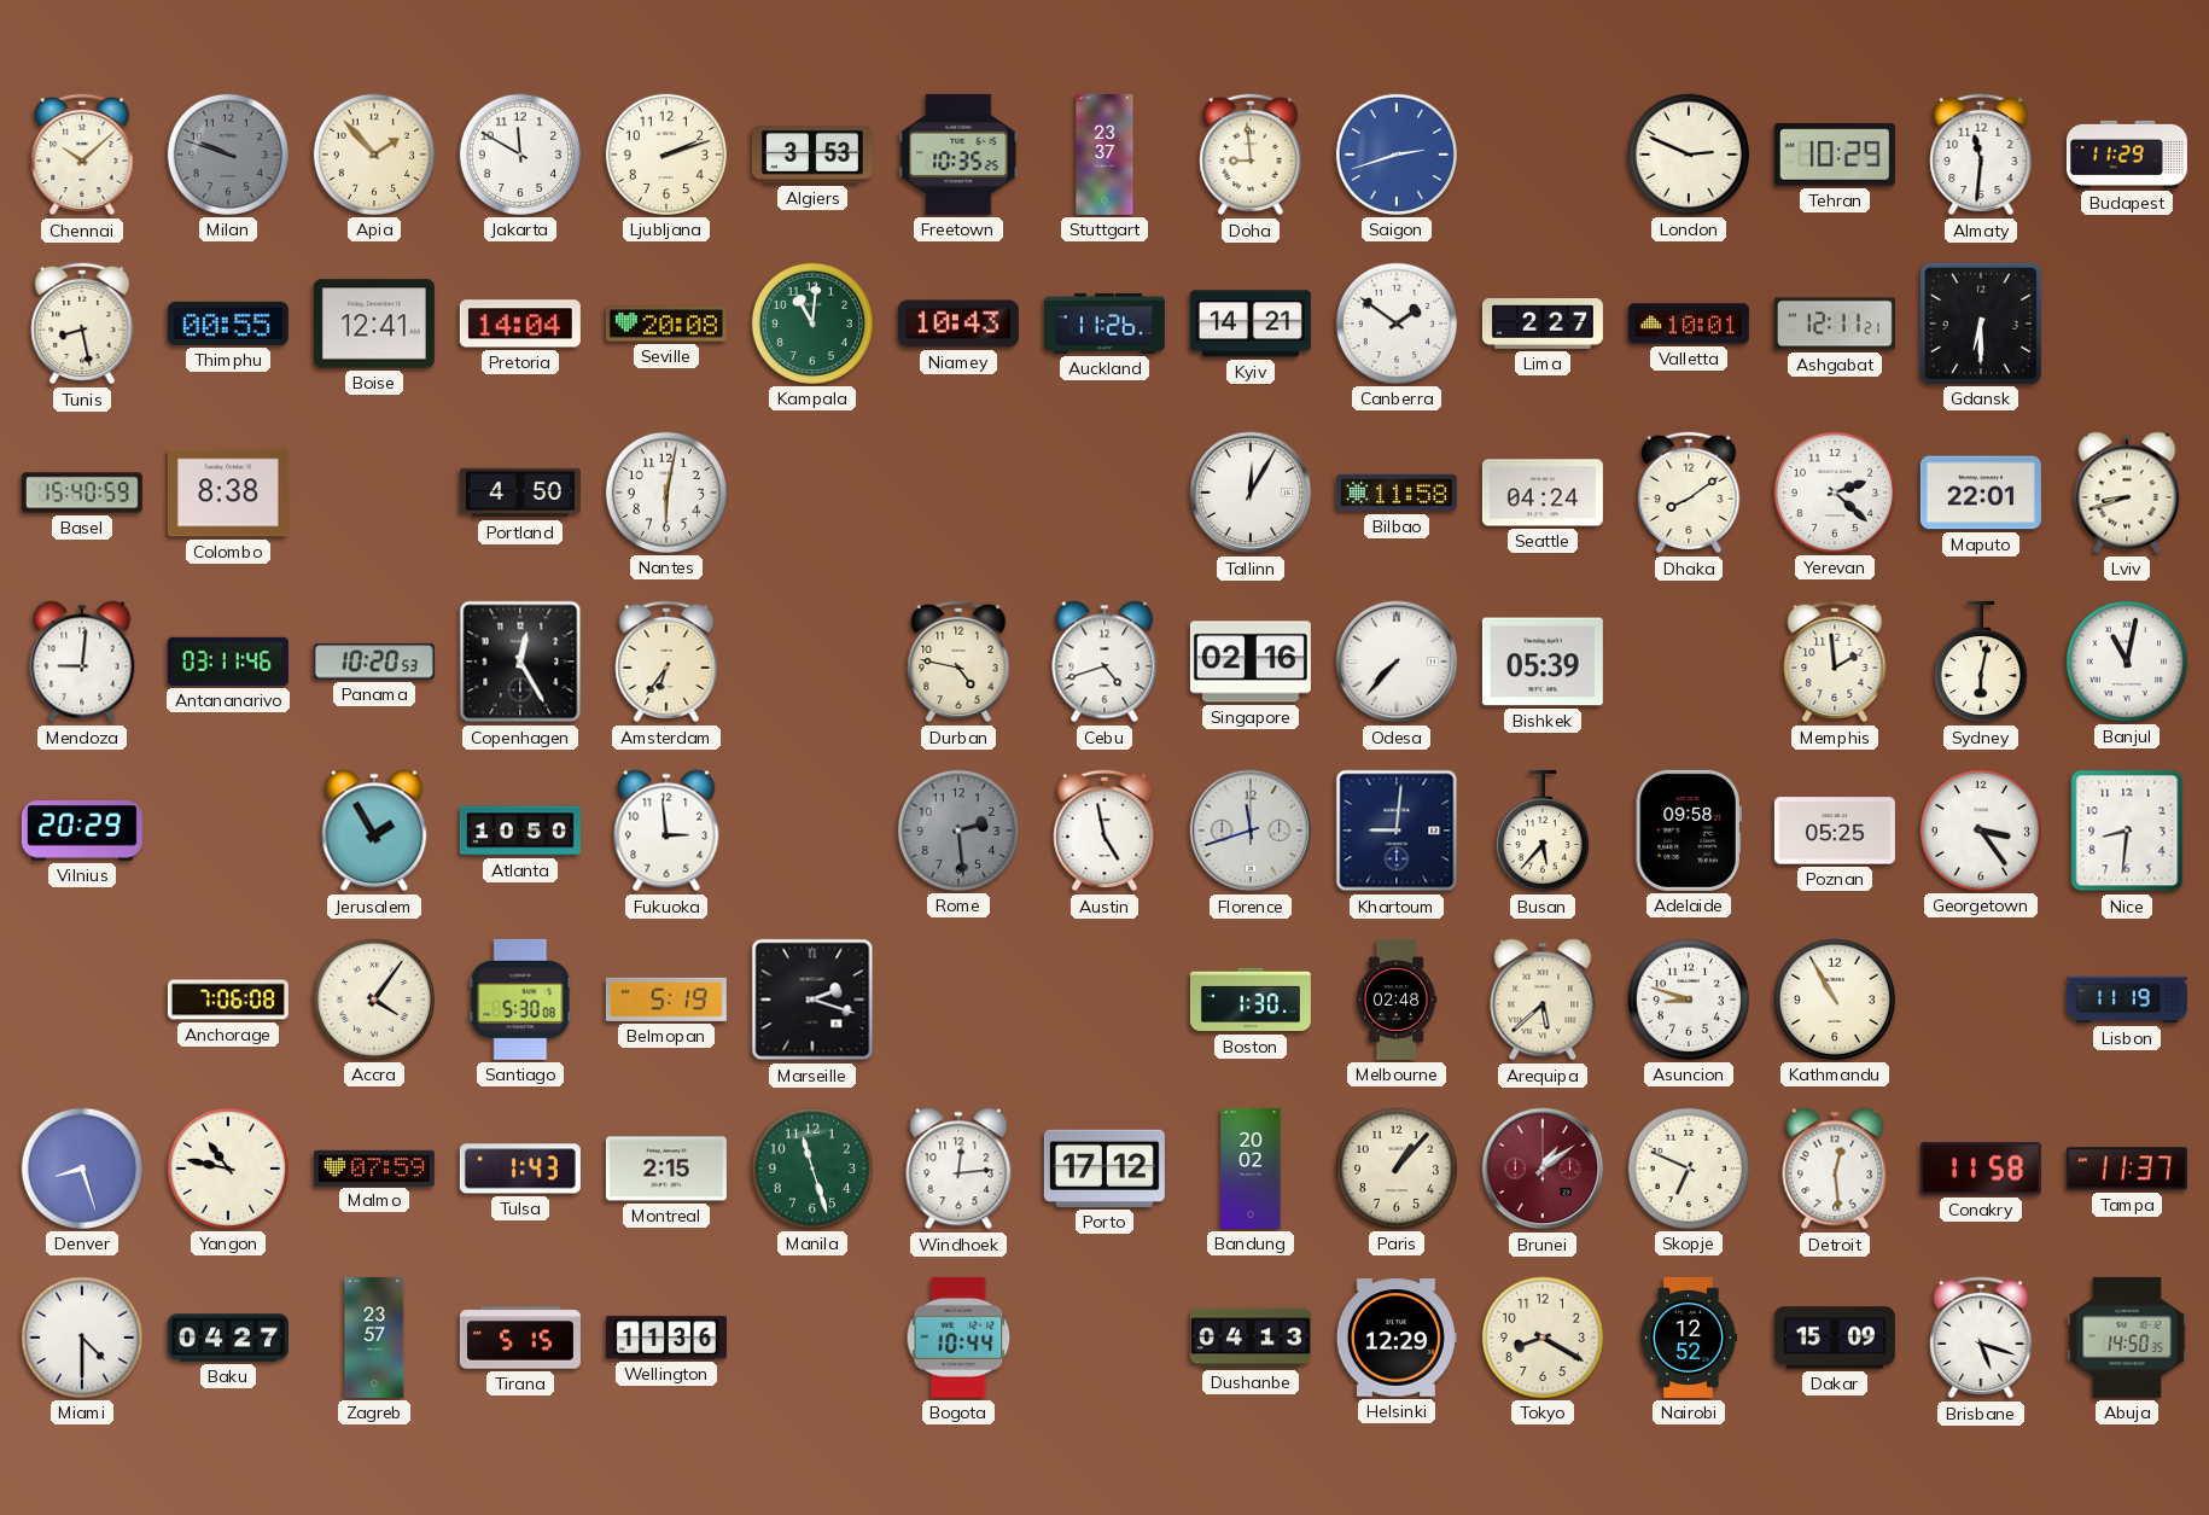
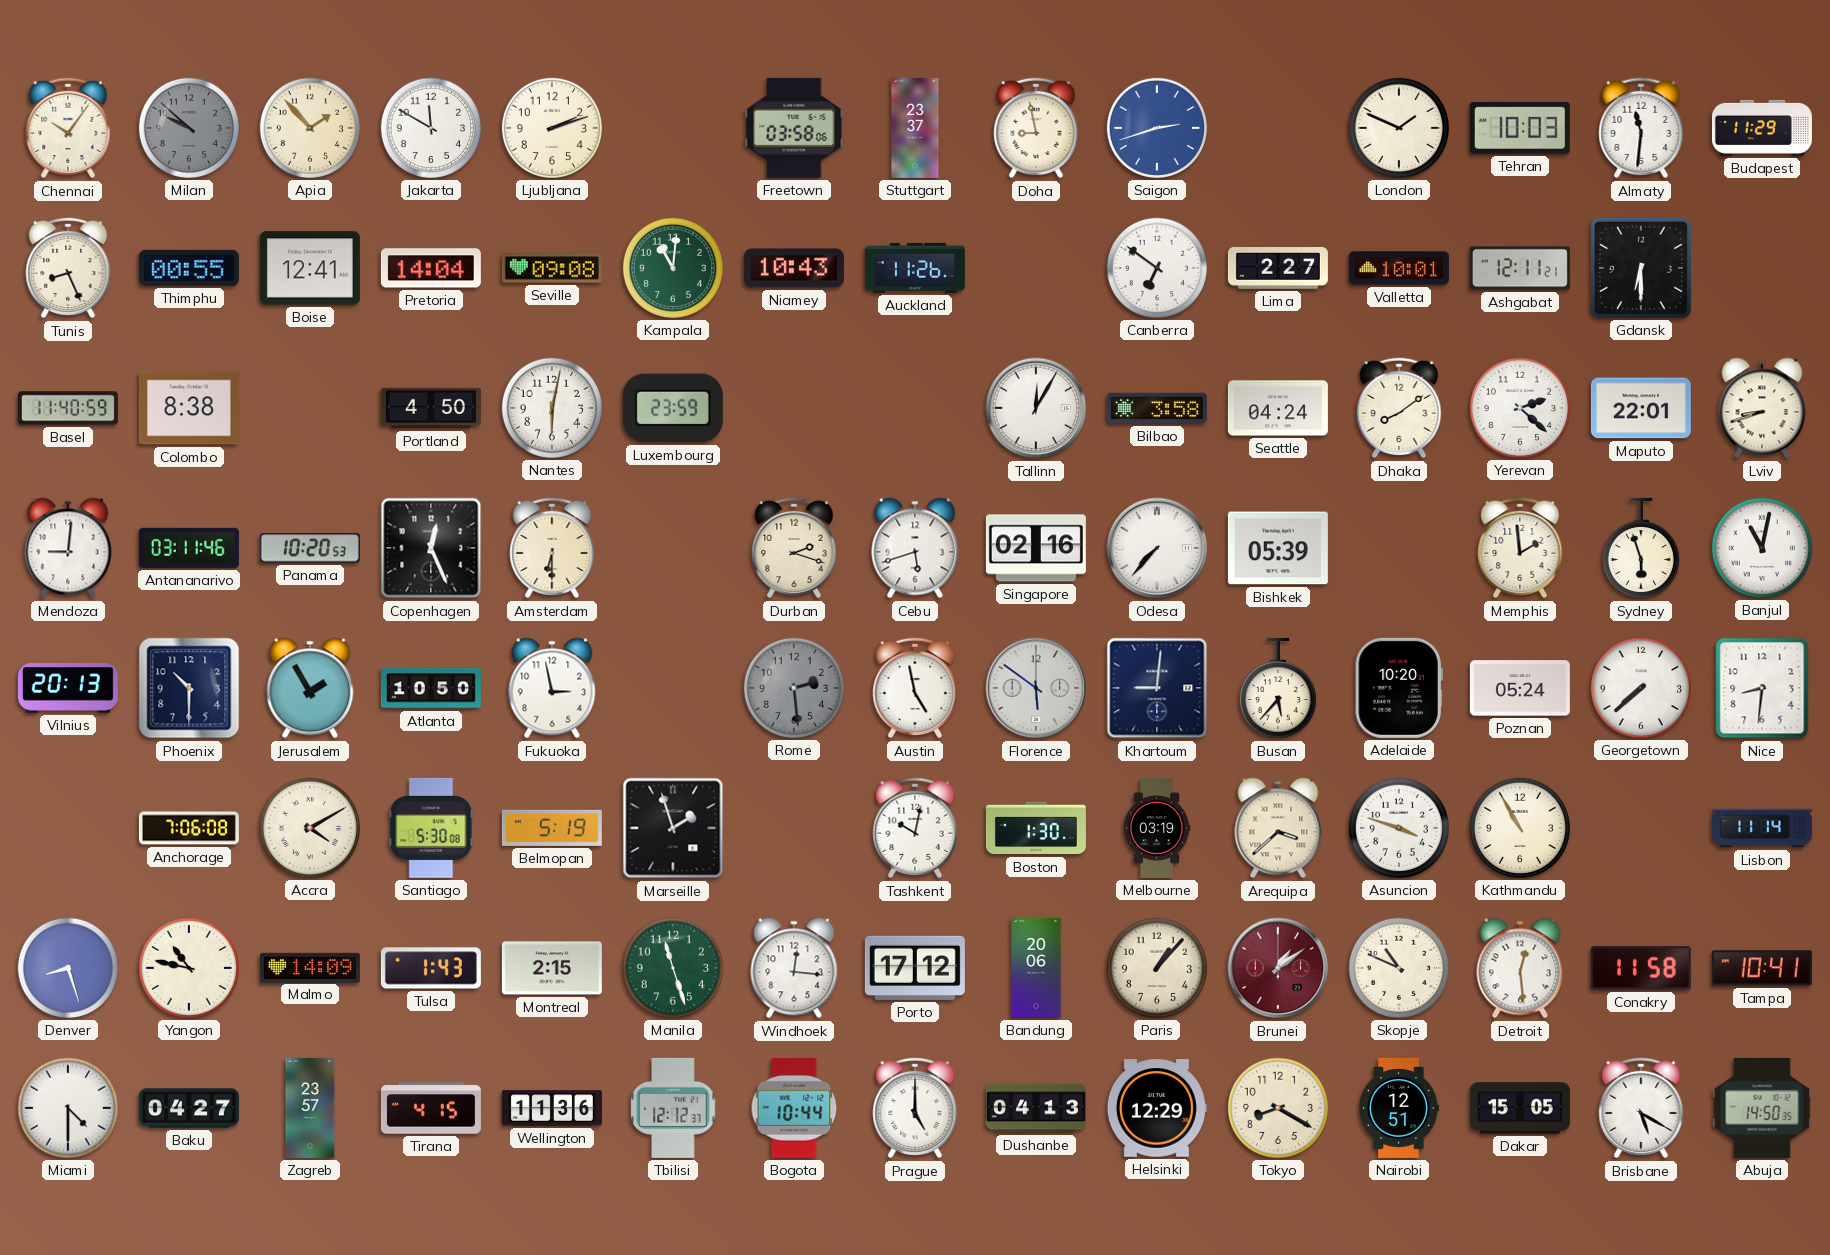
Chennai: 10:08 -> 10:06 (68, 128)
Milan: 9:48 -> 9:52 (189, 128)
Algiers: 3:53 -> none (812, 156)
Freetown: 10:35 -> 03:58 (794, 128)
Doha: 8:59 -> 8:58 (1036, 128)
London: 2:49 -> 1:49 (1399, 128)
Tehran: 10:29 -> 10:03 (1520, 129)
Tunis: 8:28 -> 8:26 (68, 268)
Seville: 20:08 -> 09:08 (552, 268)
Kyiv: 14:21 -> none (1251, 324)
Canberra: 1:51 -> 6:51 (1157, 268)
Basel: 15:40 -> 11:40 (68, 408)
Luxembourg: none -> 23:59 (673, 408)
Bilbao: 11:58 -> 3:58 (1157, 408)
Copenhagen: 12:25 -> 12:26 (431, 548)
Amsterdam: 6:36 -> 6:30 (552, 548)
Durban: 4:47 -> 2:18 (794, 548)
Cebu: 4:42 -> 5:42 (915, 548)
Sydney: 6:02 -> 5:57 (1641, 548)
Vilnius: 20:29 -> 20:13 (68, 689)
Phoenix: none -> 10:30 (189, 688)
Fukuoka: 2:59 -> 2:58 (552, 688)
Florence: 11:42 -> 5:51 (1036, 688)
Adelaide: 09:58 -> 10:20 (1399, 688)
Poznan: 05:25 -> 05:24 (1520, 688)
Georgetown: 3:24 -> 7:38 (1641, 688)
Accra: 4:06 -> 4:10 (310, 828)
Marseille: 2:18 -> 1:57 (673, 828)
Tashkent: none -> 10:02 (915, 828)
Melbourne: 02:48 -> 03:19 (1157, 828)
Arequipa: 5:38 -> 3:38 (1278, 828)
Asuncion: 8:48 -> 3:48 (1399, 828)
Lisbon: 11:19 -> 11:14 (1762, 828)
Malmo: 07:59 -> 14:09 (310, 967)
Windhoek: 12:14 -> 12:16 (794, 968)
Bandung: 20:02 -> 20:06 (1036, 968)
Skopje: 6:49 -> 10:49 (1399, 968)
Tampa: 11:37 -> 10:41 (1762, 968)
Tirana: 5:15 -> 4:15 (431, 1108)
Tbilisi: none -> 12:12 (673, 1108)
Prague: none -> 5:00 (915, 1108)
Nairobi: 12:52 -> 12:51 (1399, 1108)
Dakar: 15:09 -> 15:05 (1520, 1108)
Brisbane: 5:18 -> 5:20 (1641, 1108)
